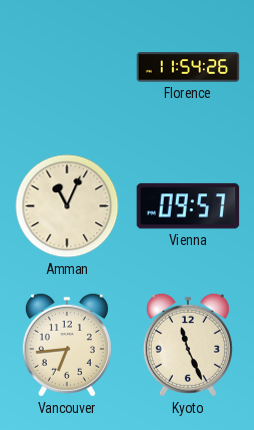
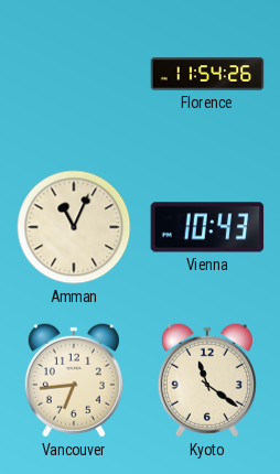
Vienna: 09:57 -> 10:43 (207, 227)
Kyoto: 11:26 -> 11:21 (207, 380)
